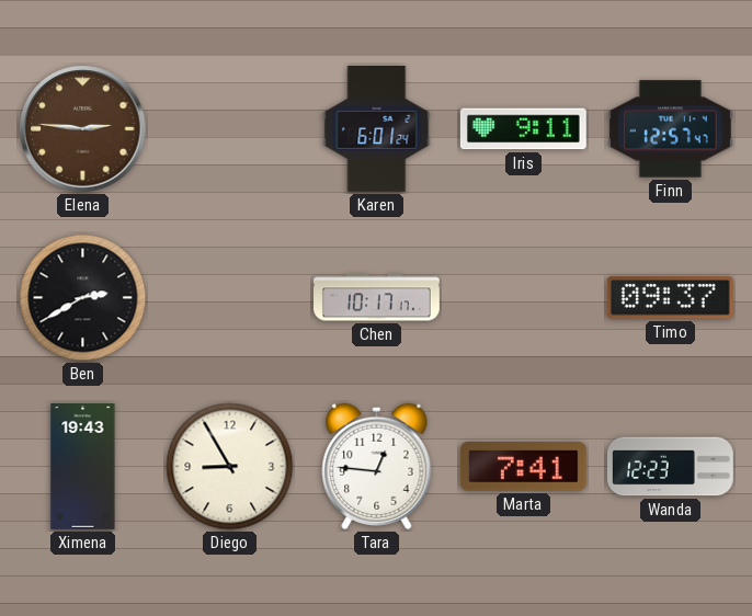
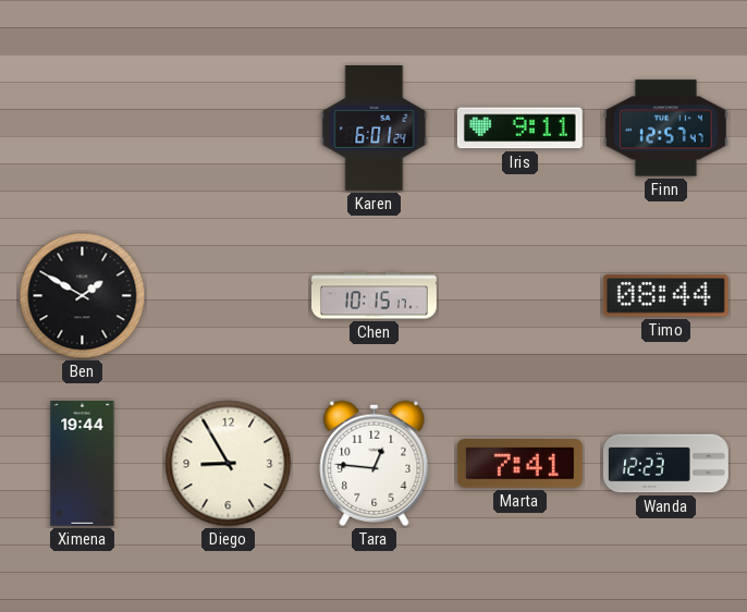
Elena: 2:46 -> none (83, 129)
Ben: 2:40 -> 1:50 (83, 296)
Chen: 10:17 -> 10:15 (375, 296)
Timo: 09:37 -> 08:44 (665, 296)
Ximena: 19:43 -> 19:44 (83, 464)
